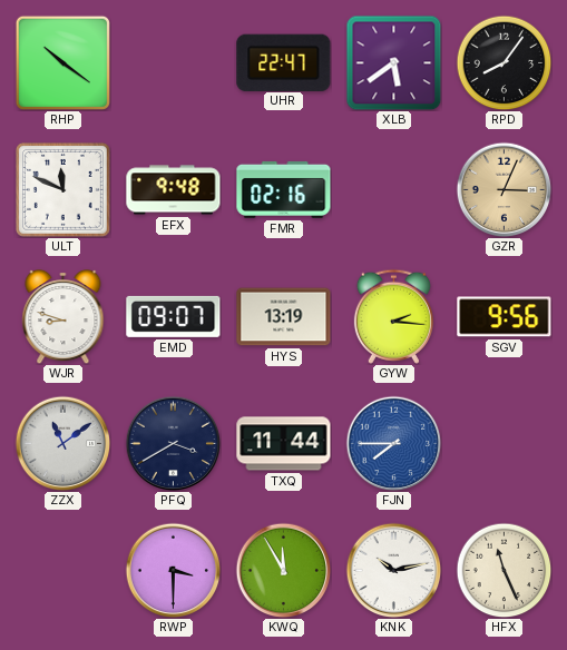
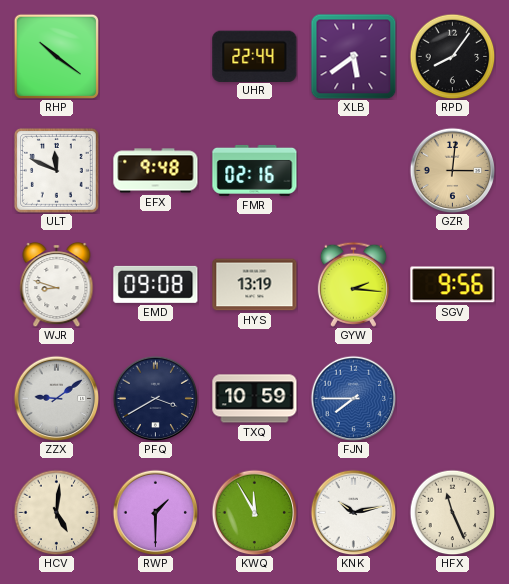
UHR: 22:47 -> 22:44 (255, 56)
GZR: 3:04 -> 3:01 (452, 170)
EMD: 09:07 -> 09:08 (156, 284)
ZZX: 11:09 -> 9:09 (56, 398)
TXQ: 11:44 -> 10:59 (255, 399)
HCV: none -> 5:01 (56, 512)
RWP: 3:30 -> 1:30 (155, 512)
